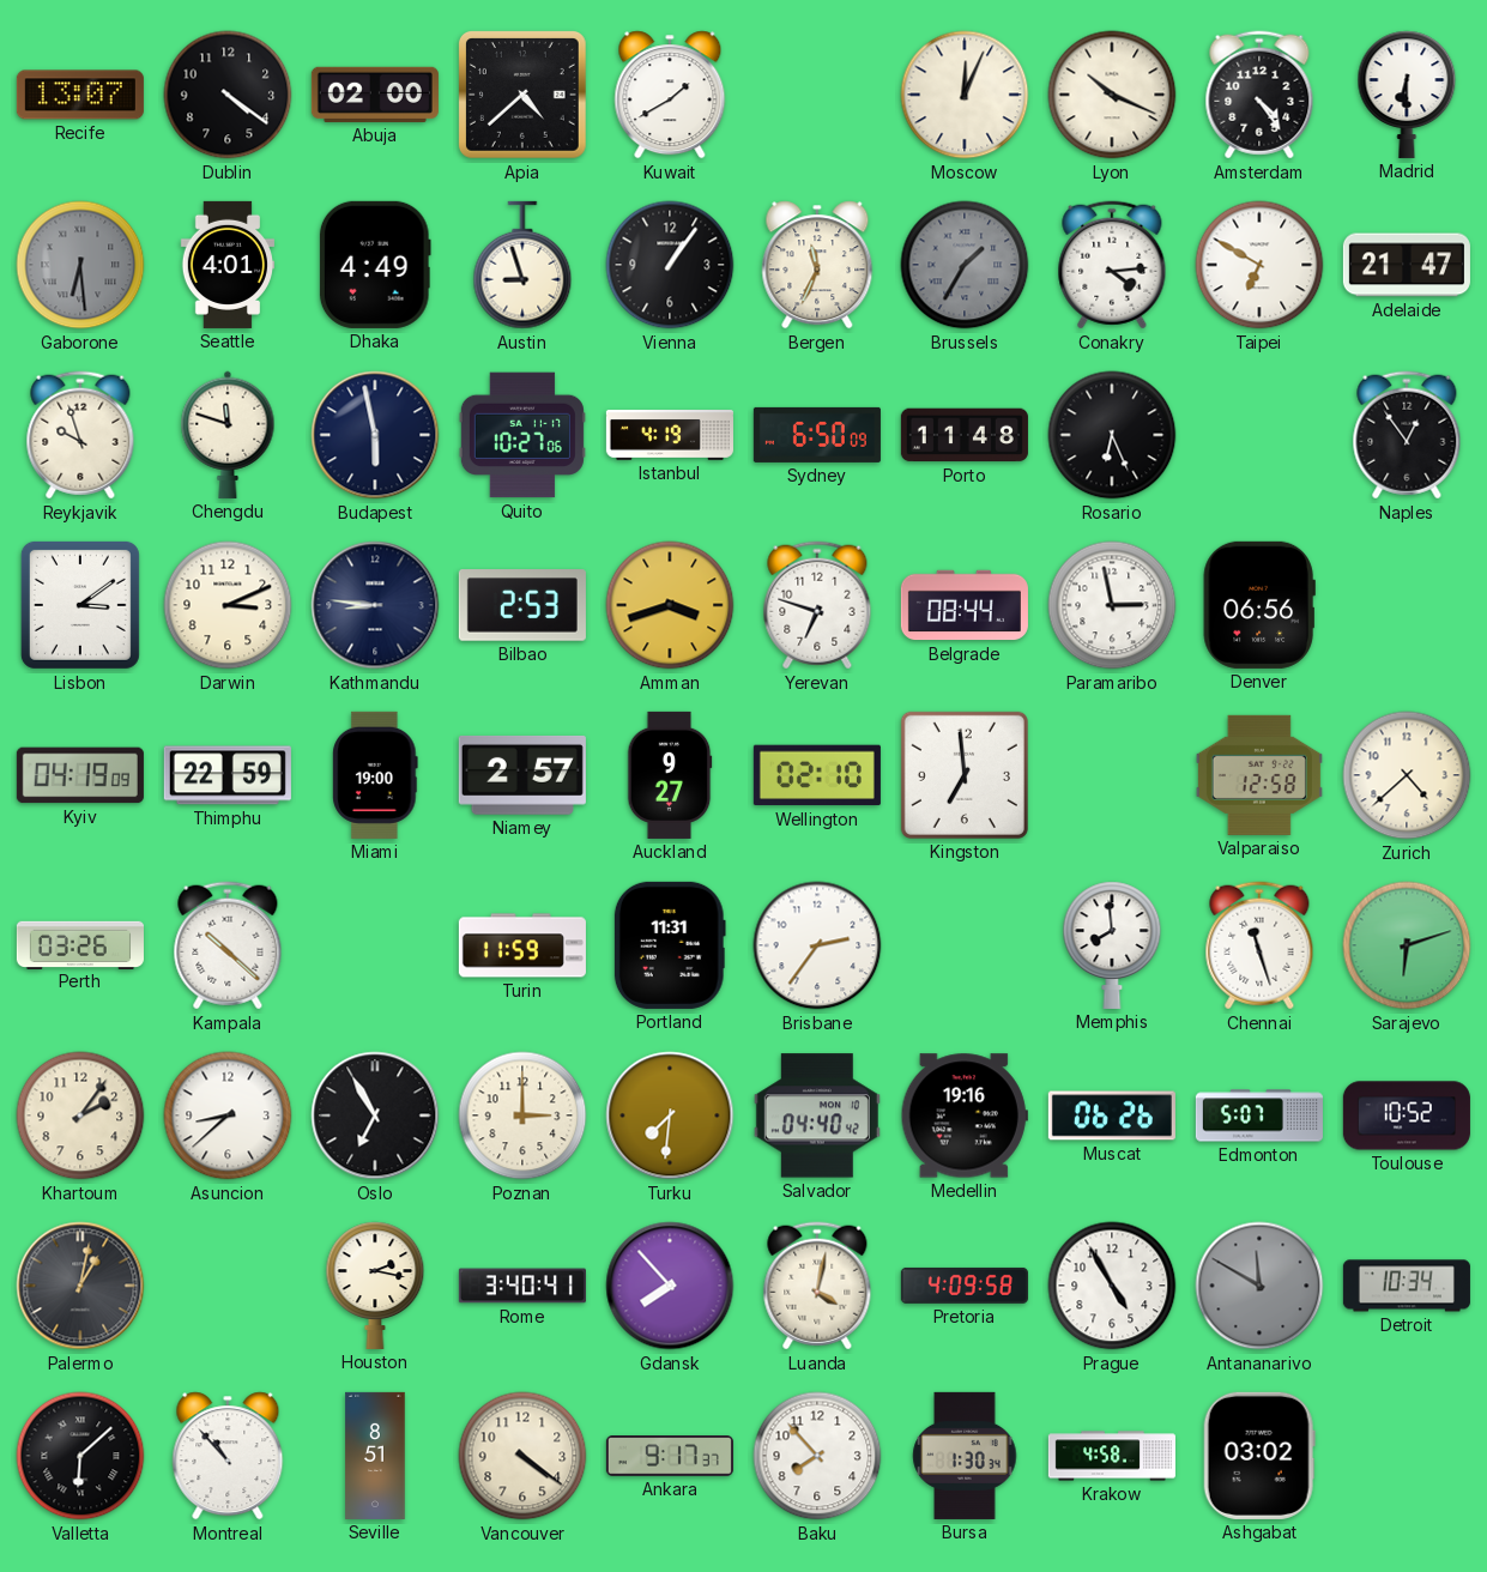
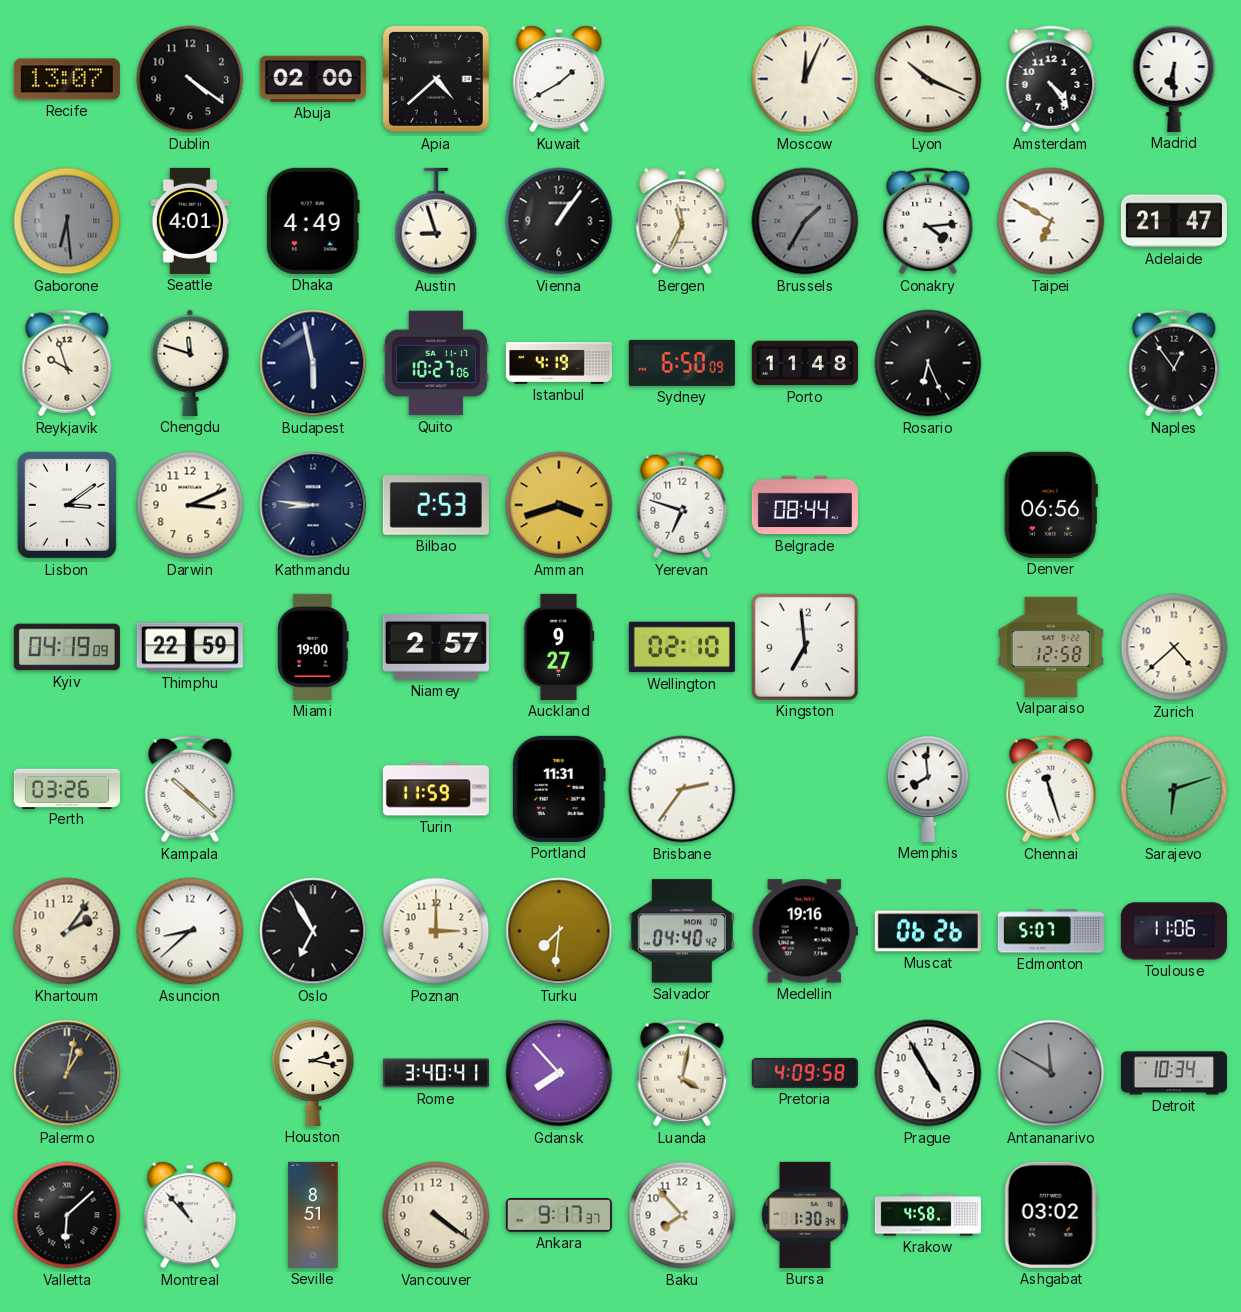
Paramaribo: 2:58 -> none (1112, 605)
Toulouse: 10:52 -> 11:06 (1174, 931)
